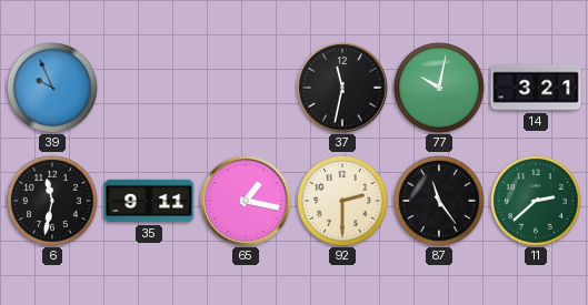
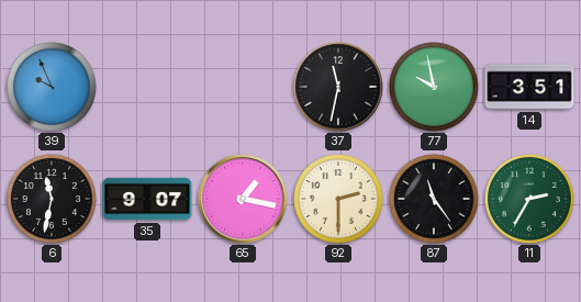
77: 10:02 -> 9:58 (435, 88)
14: 3:21 -> 3:51 (529, 87)
35: 9:11 -> 9:07 (147, 199)
11: 2:38 -> 2:35 (530, 200)
